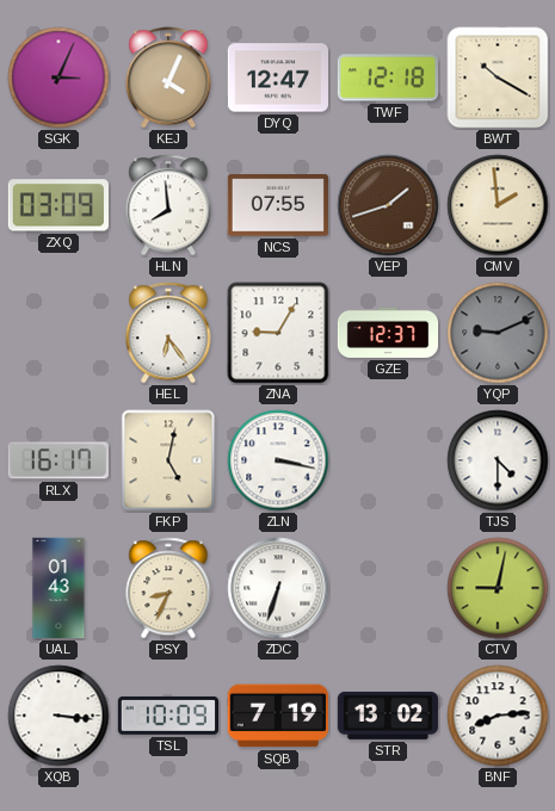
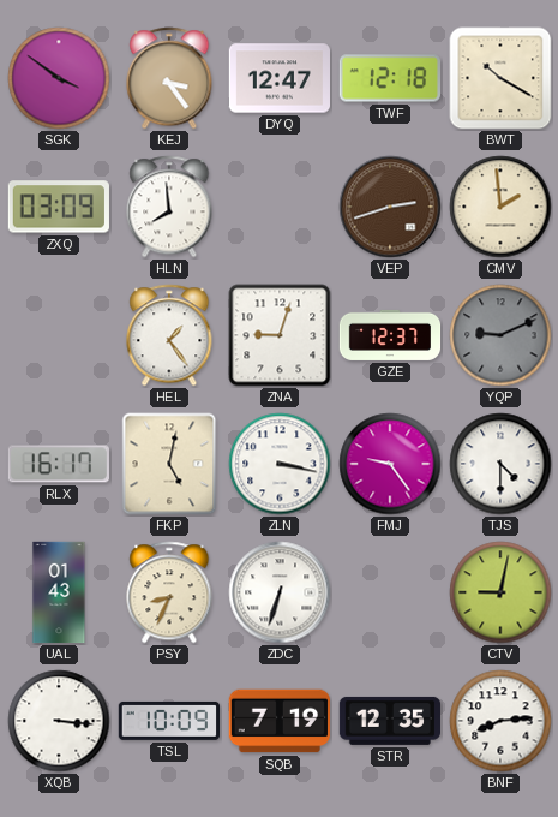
SGK: 3:04 -> 3:51 (59, 78)
KEJ: 4:04 -> 3:24 (169, 78)
NCS: 07:55 -> none (277, 205)
VEP: 1:42 -> 2:42 (390, 207)
HEL: 6:24 -> 1:24 (169, 335)
ZNA: 9:05 -> 9:03 (280, 335)
FMJ: none -> 9:24 (390, 464)
STR: 13:02 -> 12:35 (389, 721)
